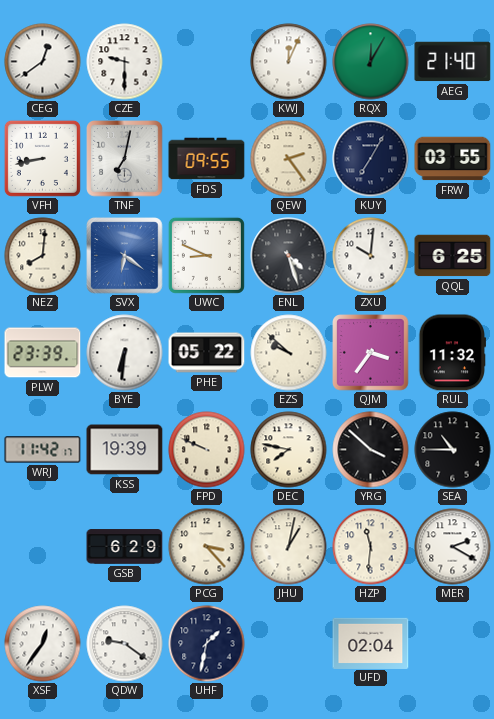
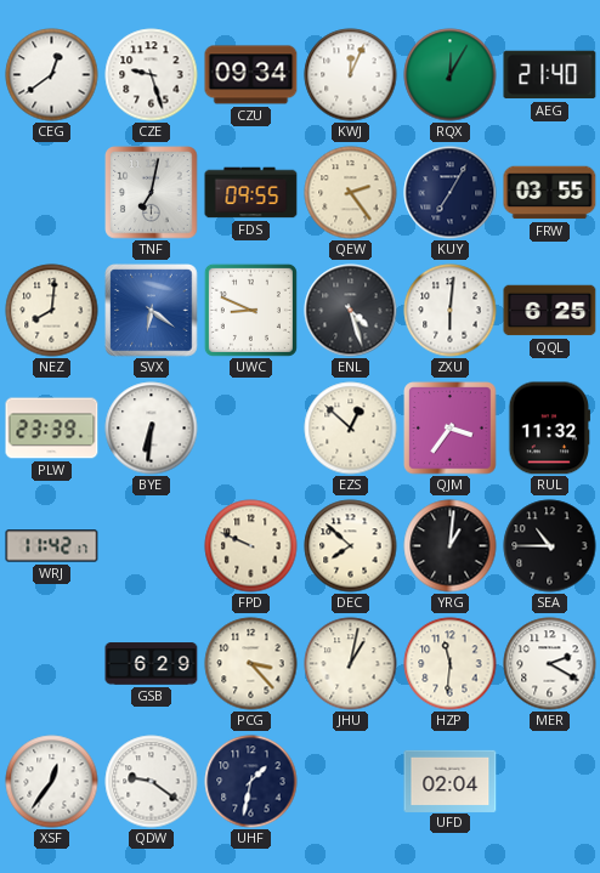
CZE: 9:30 -> 9:27 (152, 75)
CZU: none -> 09:34 (251, 75)
VFH: 8:43 -> none (42, 158)
ZXU: 10:01 -> 6:01 (451, 311)
PHE: 05:22 -> none (207, 353)
EZS: 9:52 -> 12:52 (351, 429)
KSS: 19:39 -> none (125, 450)
DEC: 7:47 -> 7:52 (351, 546)
YRG: 3:52 -> 1:01 (451, 546)
